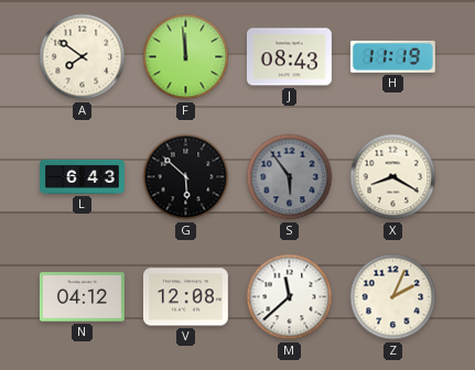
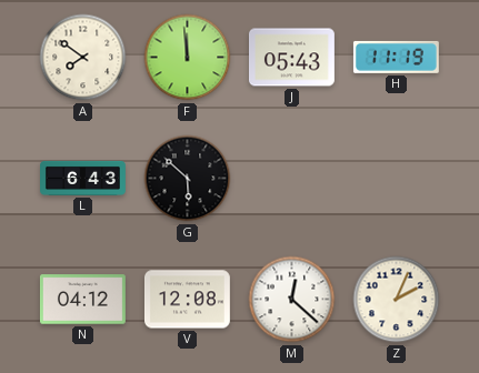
J: 08:43 -> 05:43 (291, 58)
S: 5:54 -> none (290, 177)
X: 8:20 -> none (393, 177)
M: 11:38 -> 12:22 (292, 300)
